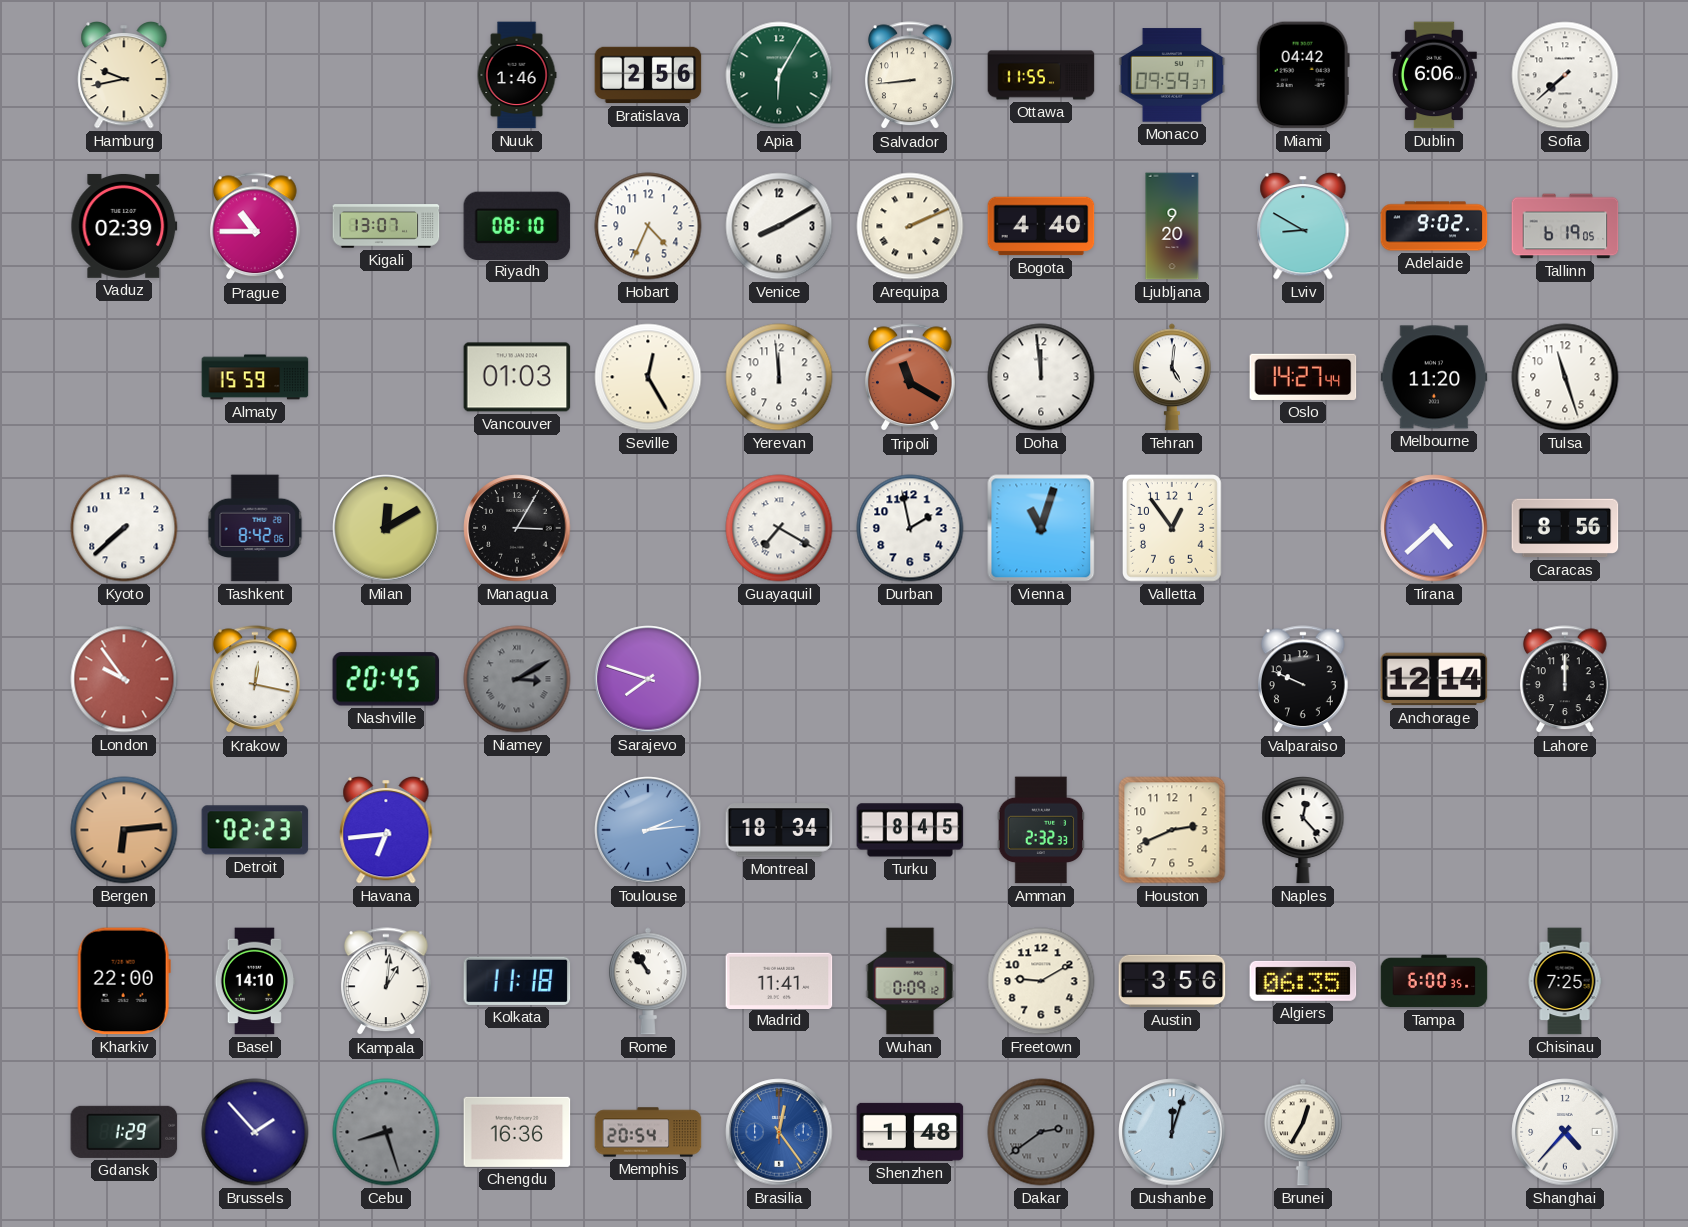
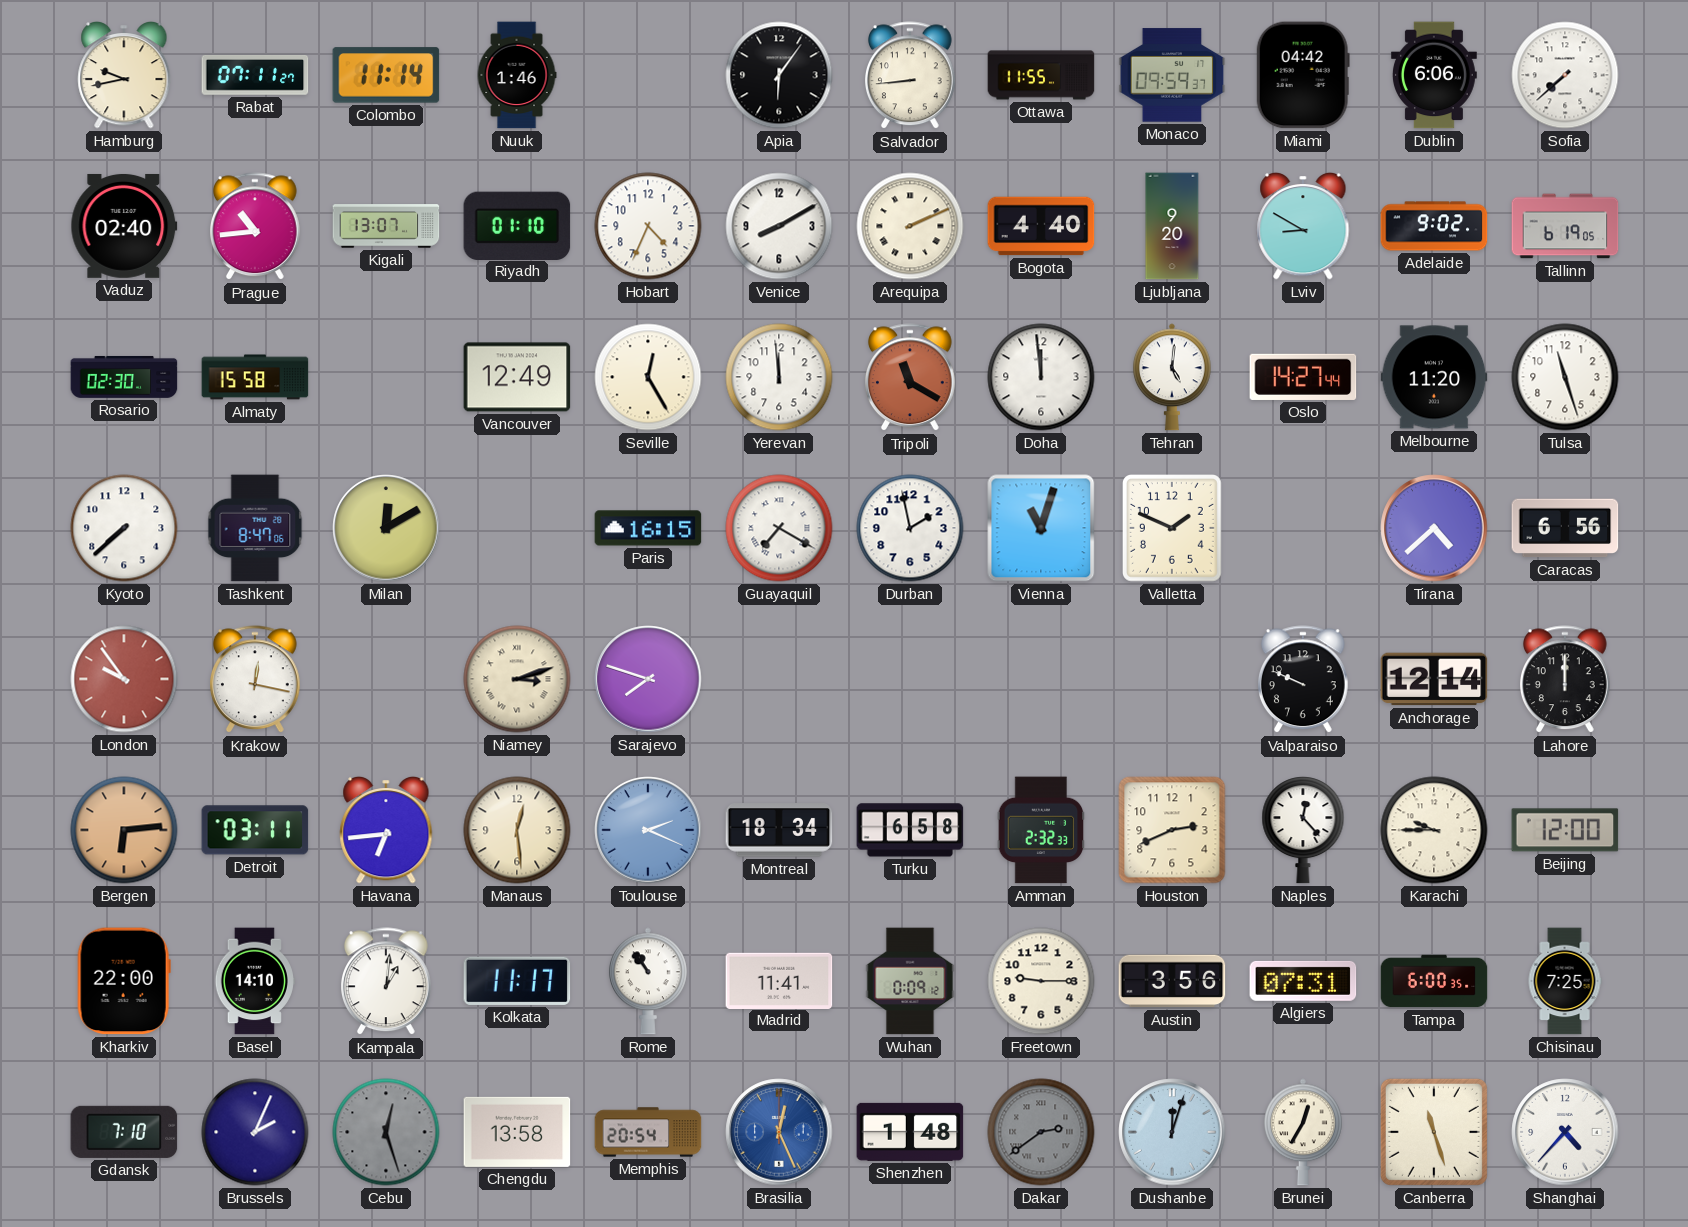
Rabat: none -> 07:11 (255, 75)
Colombo: none -> 11:14 (386, 75)
Bratislava: 2:56 -> none (648, 75)
Apia: 6:05 -> 6:06 (779, 75)
Apia dial: green -> black (779, 75)
Vaduz: 02:39 -> 02:40 (124, 226)
Prague: 10:45 -> 10:44 (256, 227)
Riyadh: 08:10 -> 01:10 (517, 225)
Rosario: none -> 02:30 (124, 377)
Almaty: 15:59 -> 15:58 (255, 377)
Vancouver: 01:03 -> 12:49 (517, 377)
Tashkent: 8:42 -> 8:47 (255, 528)
Managua: 3:05 -> none (517, 528)
Paris: none -> 16:15 (648, 528)
Valletta: 12:54 -> 1:49 (1172, 529)
Caracas: 8:56 -> 6:56 (1565, 528)
Nashville: 20:45 -> none (386, 679)
Niamey: 3:10 -> 3:12 (517, 679)
Niamey dial: grey -> cream (517, 679)
Detroit: 02:23 -> 03:11 (255, 830)
Manaus: none -> 12:29 (517, 830)
Toulouse: 2:14 -> 2:19 (648, 830)
Turku: 8:45 -> 6:58 (910, 830)
Karachi: none -> 9:45 (1434, 830)
Beijing: none -> 12:00 (1565, 830)
Kolkata: 11:18 -> 11:17 (517, 981)
Freetown: 9:10 -> 9:15 (1041, 981)
Algiers: 06:35 -> 07:31 (1303, 981)
Gdansk: 1:29 -> 7:10 (124, 1132)
Brussels: 1:53 -> 2:04 (255, 1132)
Cebu: 8:27 -> 12:27 (386, 1132)
Chengdu: 16:36 -> 13:58 (517, 1132)
Brasilia: 12:24 -> 12:26 (779, 1132)
Canberra: none -> 11:27 (1434, 1132)
